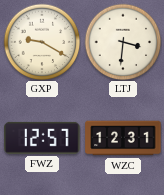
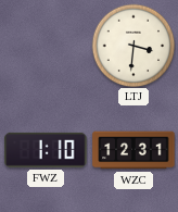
GXP: 9:20 -> none (42, 42)
FWZ: 12:57 -> 1:10 (46, 150)
